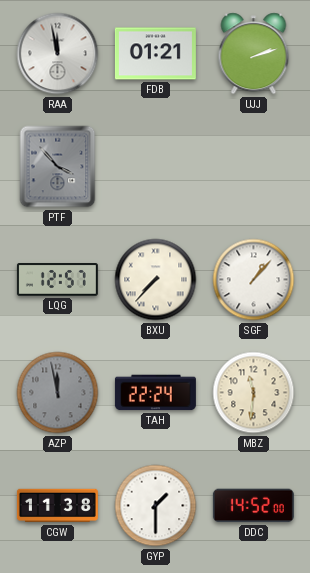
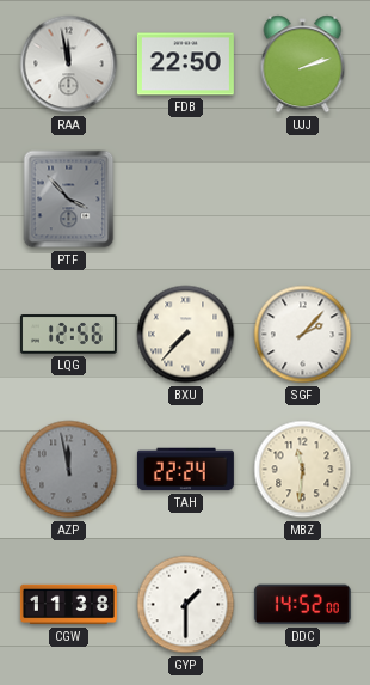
FDB: 01:21 -> 22:50 (185, 65)
LQG: 12:57 -> 12:56 (68, 335)
SGF: 1:07 -> 2:07 (303, 335)
